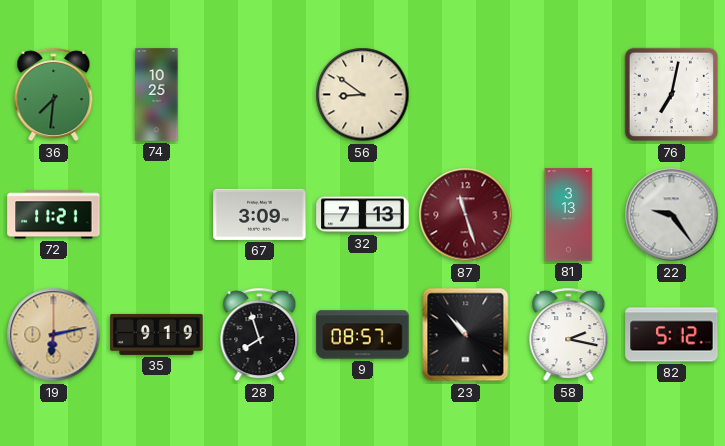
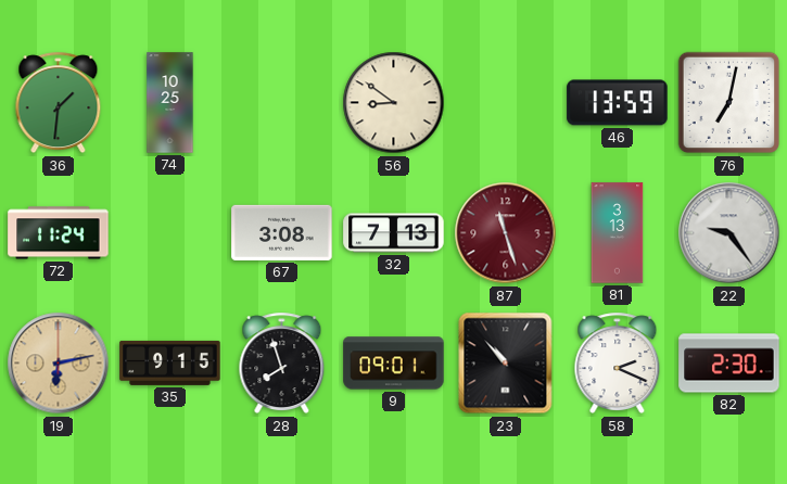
36: 7:31 -> 1:31 (59, 103)
46: none -> 13:59 (618, 103)
72: 11:21 -> 11:24 (59, 233)
67: 3:09 -> 3:08 (282, 232)
35: 9:19 -> 9:15 (170, 362)
9: 08:57 -> 09:01 (394, 364)
58: 2:17 -> 2:19 (618, 364)
82: 5:12 -> 2:30 (729, 364)
